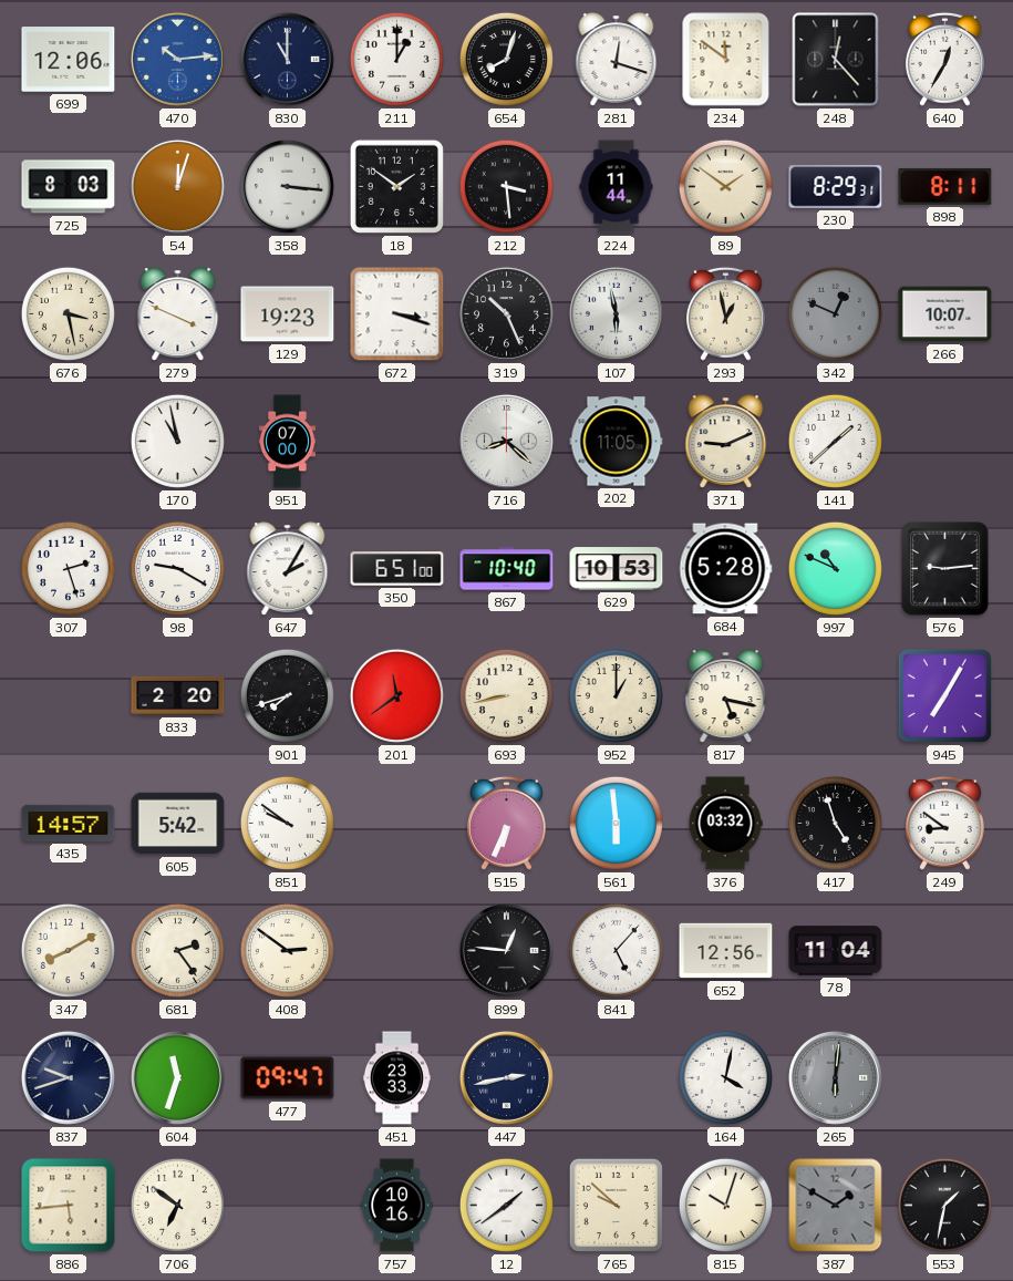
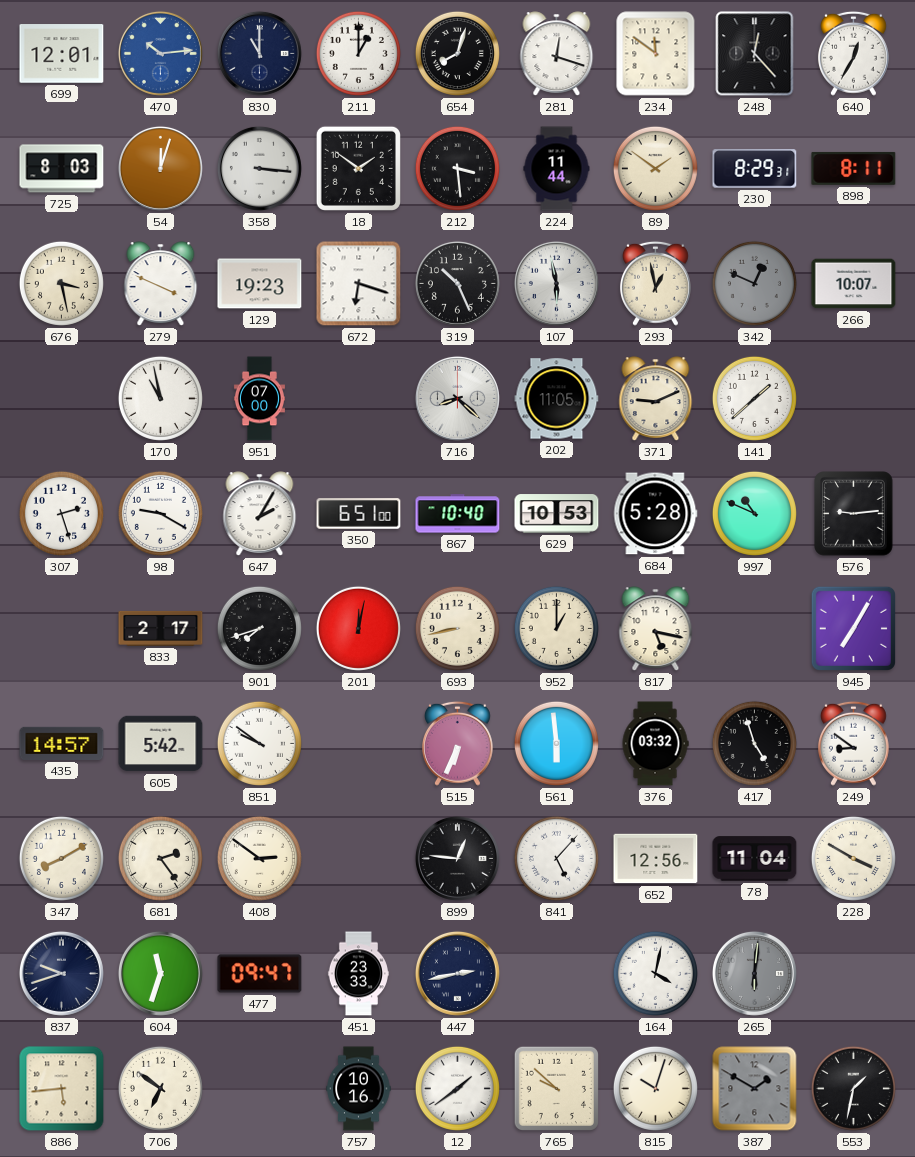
699: 12:06 -> 12:01 (62, 54)
672: 3:18 -> 6:18 (359, 284)
833: 2:20 -> 2:17 (161, 628)
201: 11:39 -> 12:02 (358, 628)
228: none -> 3:50 (853, 858)
